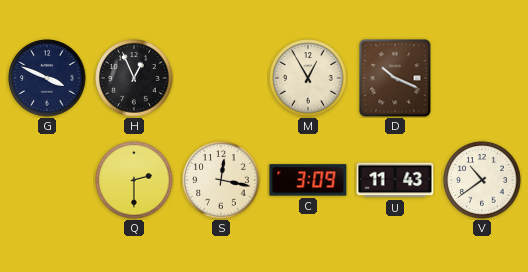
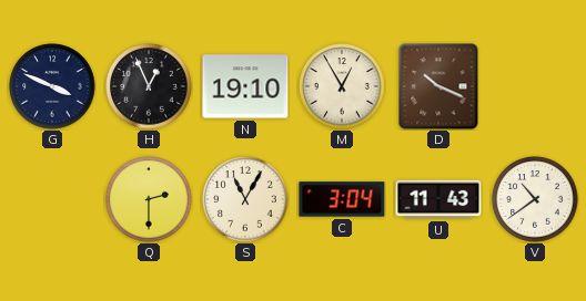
N: none -> 19:10 (245, 86)
S: 12:17 -> 11:05 (245, 199)
C: 3:09 -> 3:04 (342, 199)
